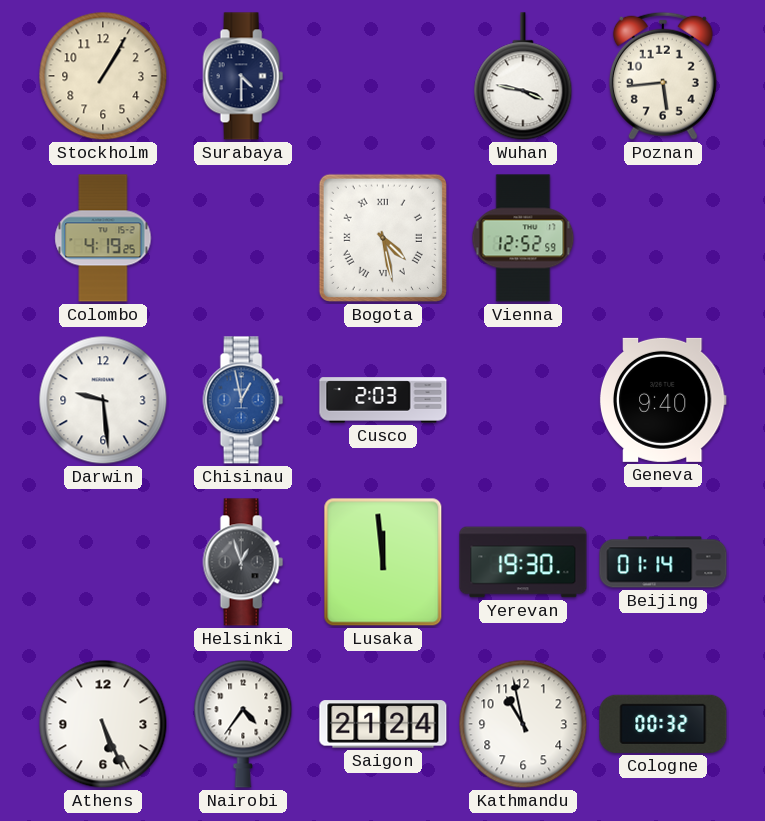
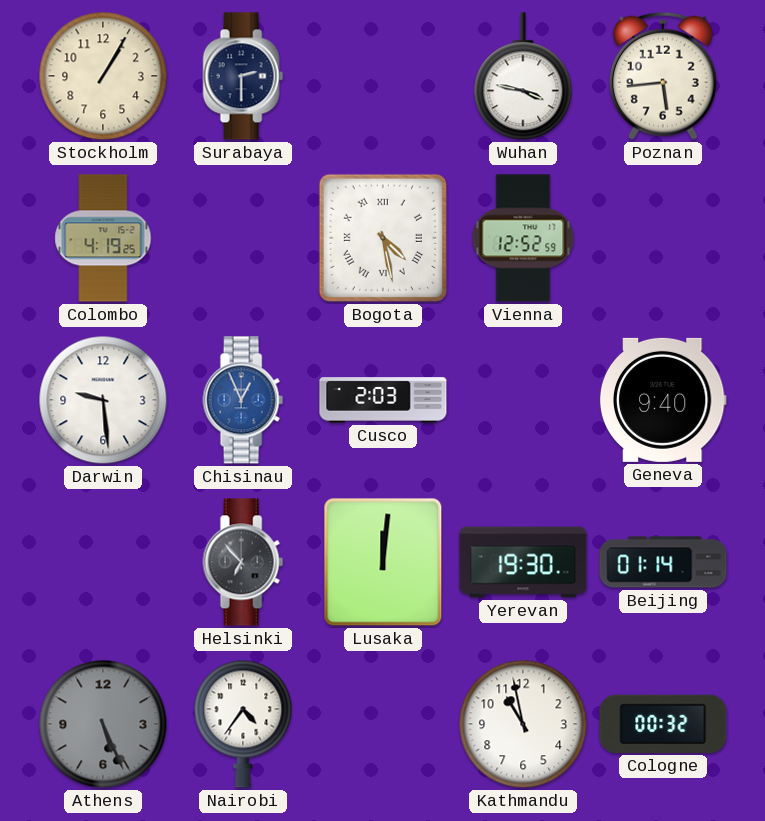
Surabaya: 4:30 -> 2:30 (243, 76)
Chisinau: 12:58 -> 12:56 (243, 400)
Helsinki: 12:57 -> 6:53 (243, 562)
Lusaka: 11:59 -> 12:01 (383, 562)
Athens dial: white -> grey (103, 724)
Saigon: 21:24 -> none (383, 724)
